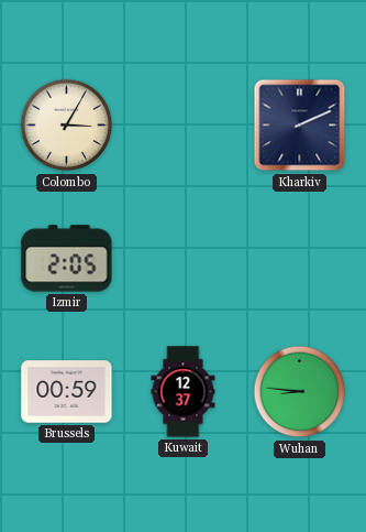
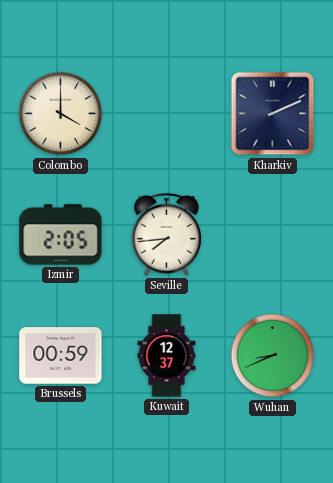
Colombo: 3:05 -> 4:00 (61, 114)
Seville: none -> 7:44 (166, 234)
Wuhan: 8:46 -> 8:41 (273, 356)
